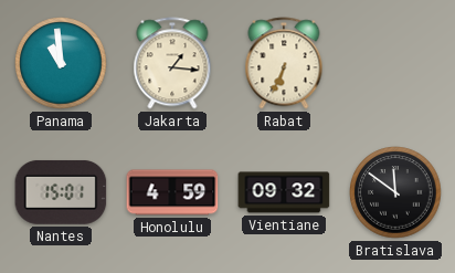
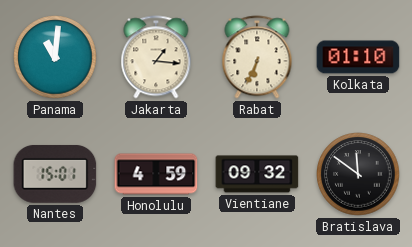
Panama: 10:59 -> 11:01 (55, 57)
Kolkata: none -> 01:10 (358, 57)
